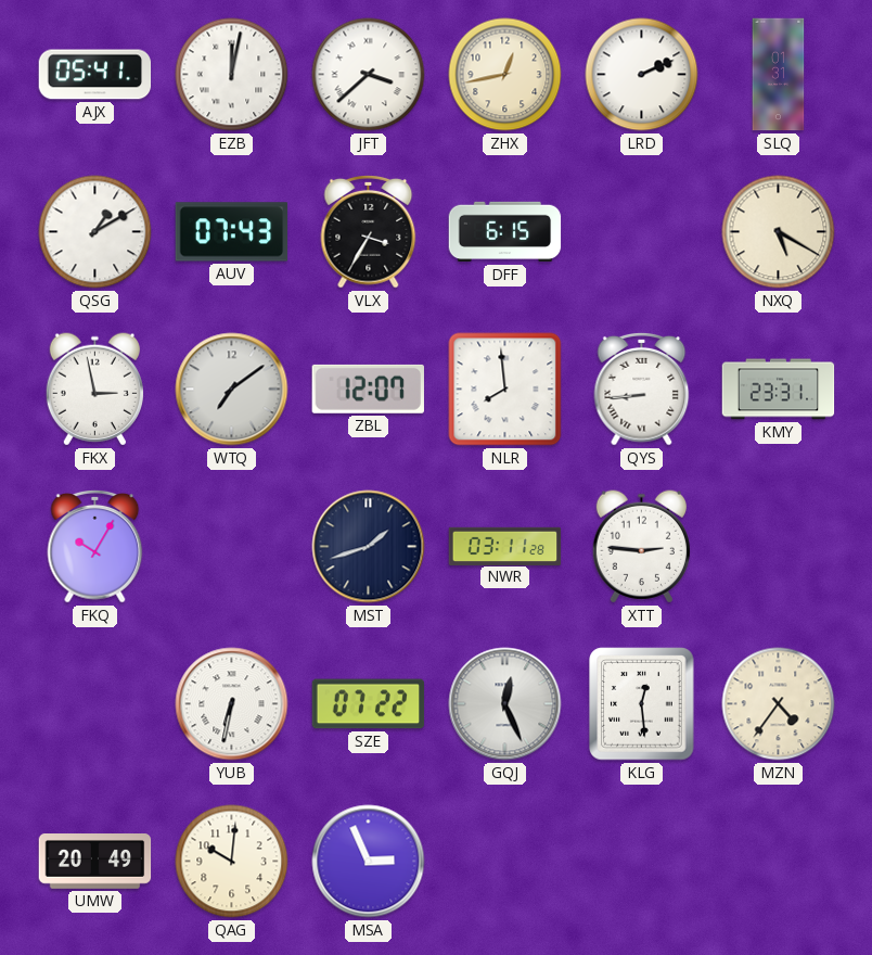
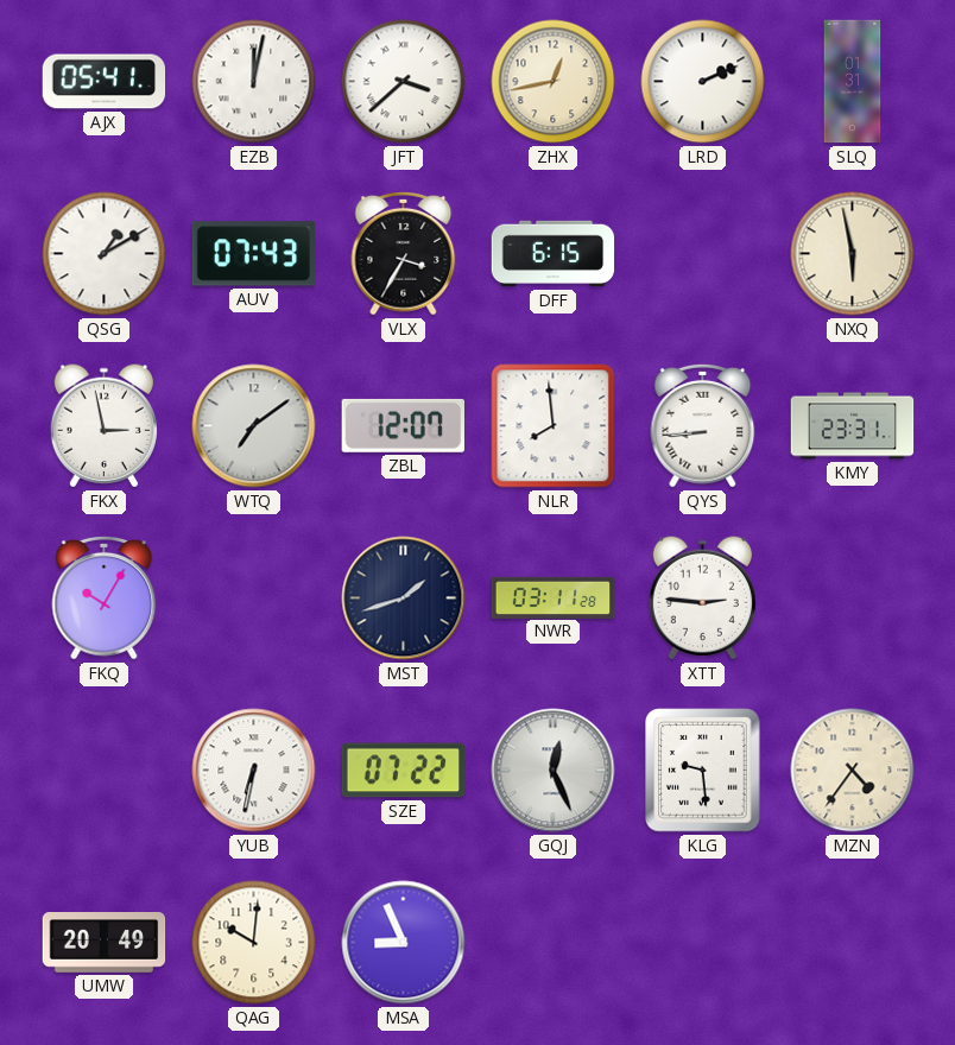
NXQ: 5:20 -> 5:58 (853, 254)
KLG: 12:29 -> 9:29 (703, 771)
MSA: 2:56 -> 8:56 (404, 943)
